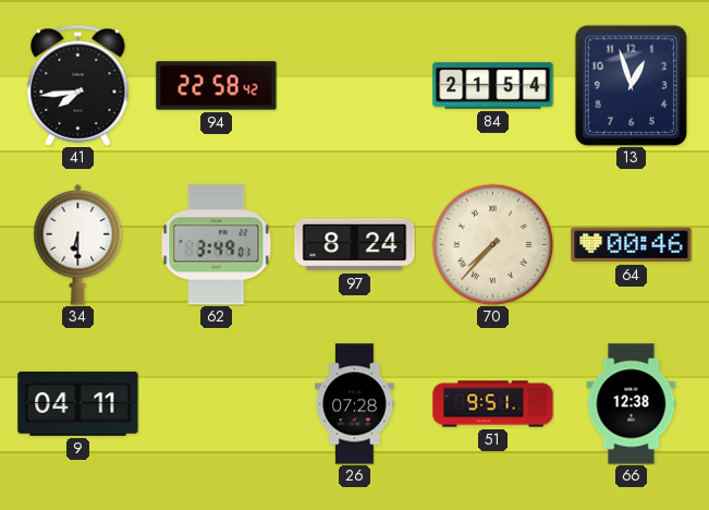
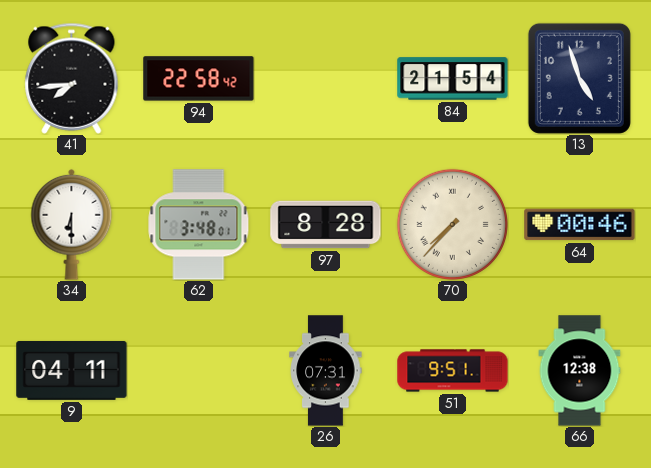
13: 12:57 -> 4:57 (579, 78)
62: 3:49 -> 3:48 (199, 225)
97: 8:24 -> 8:28 (326, 225)
26: 07:28 -> 07:31 (326, 371)
